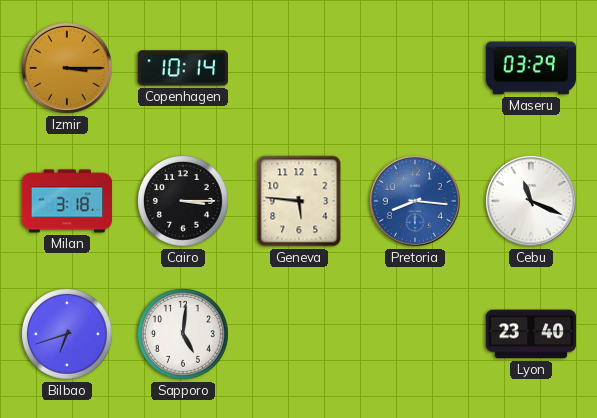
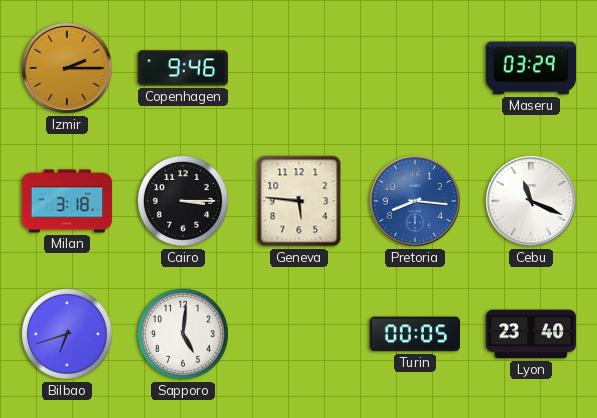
Izmir: 3:15 -> 2:15 (67, 68)
Copenhagen: 10:14 -> 9:46 (182, 68)
Turin: none -> 00:05 (414, 334)
